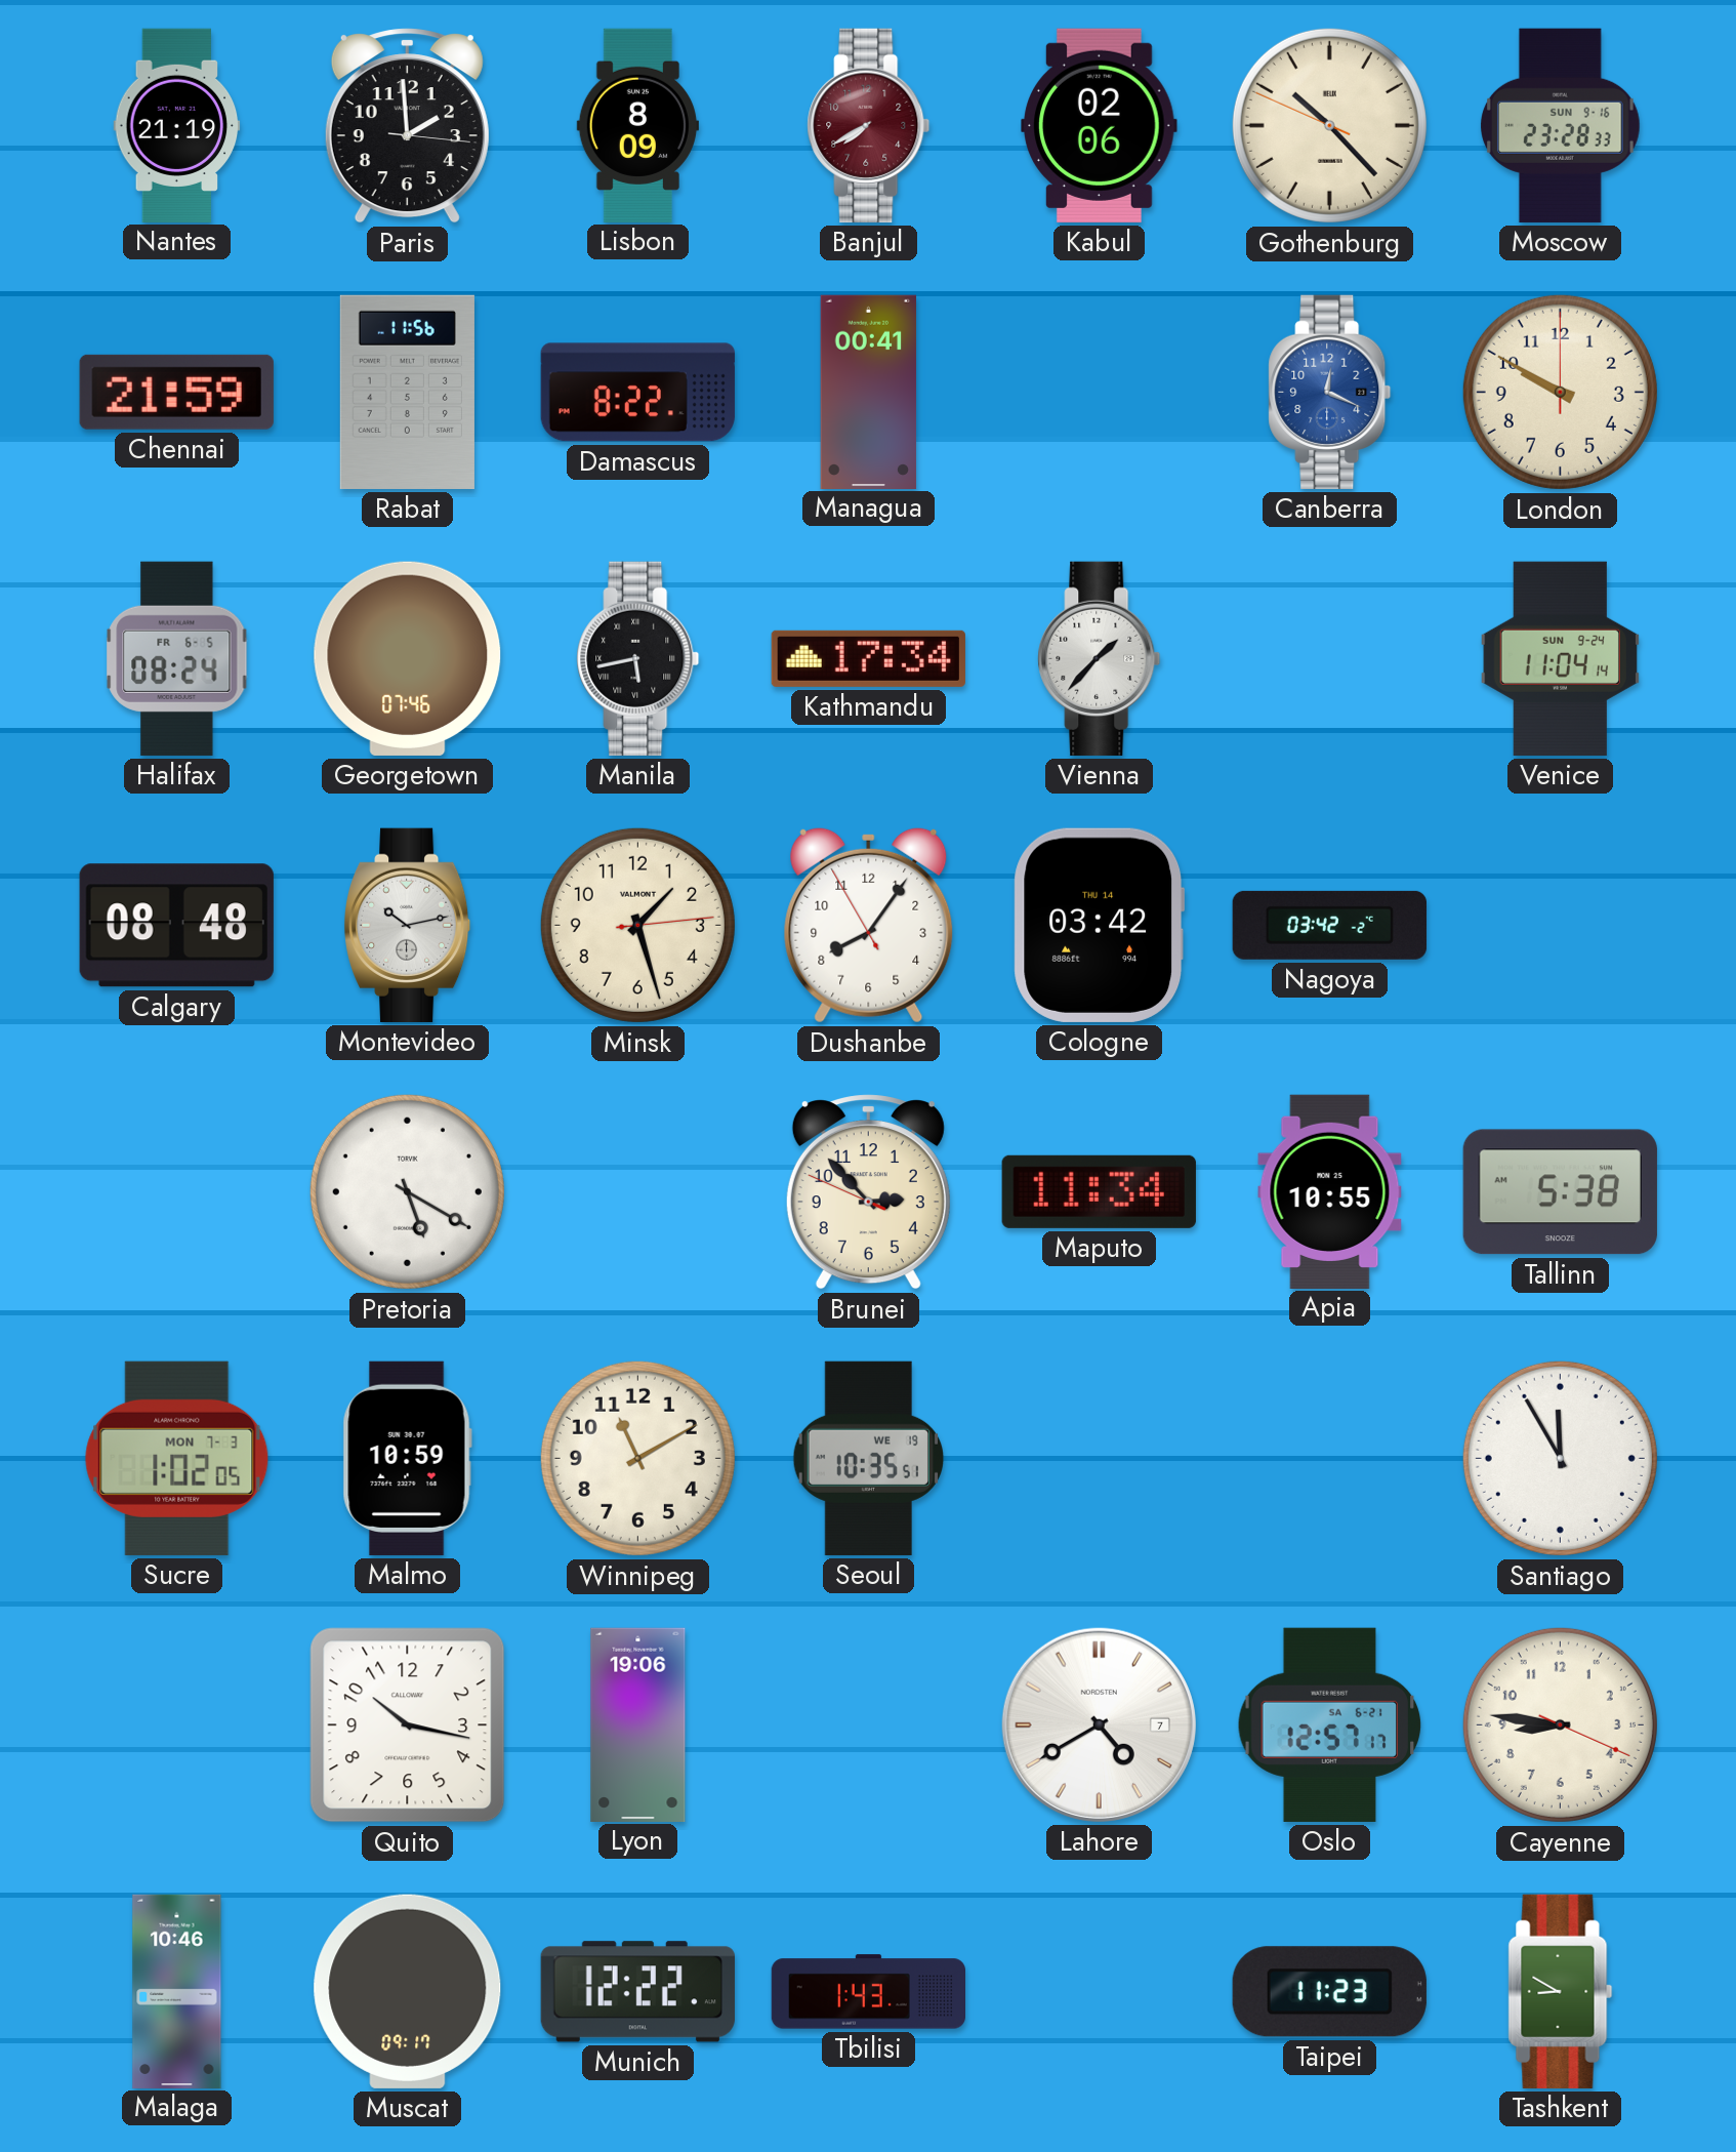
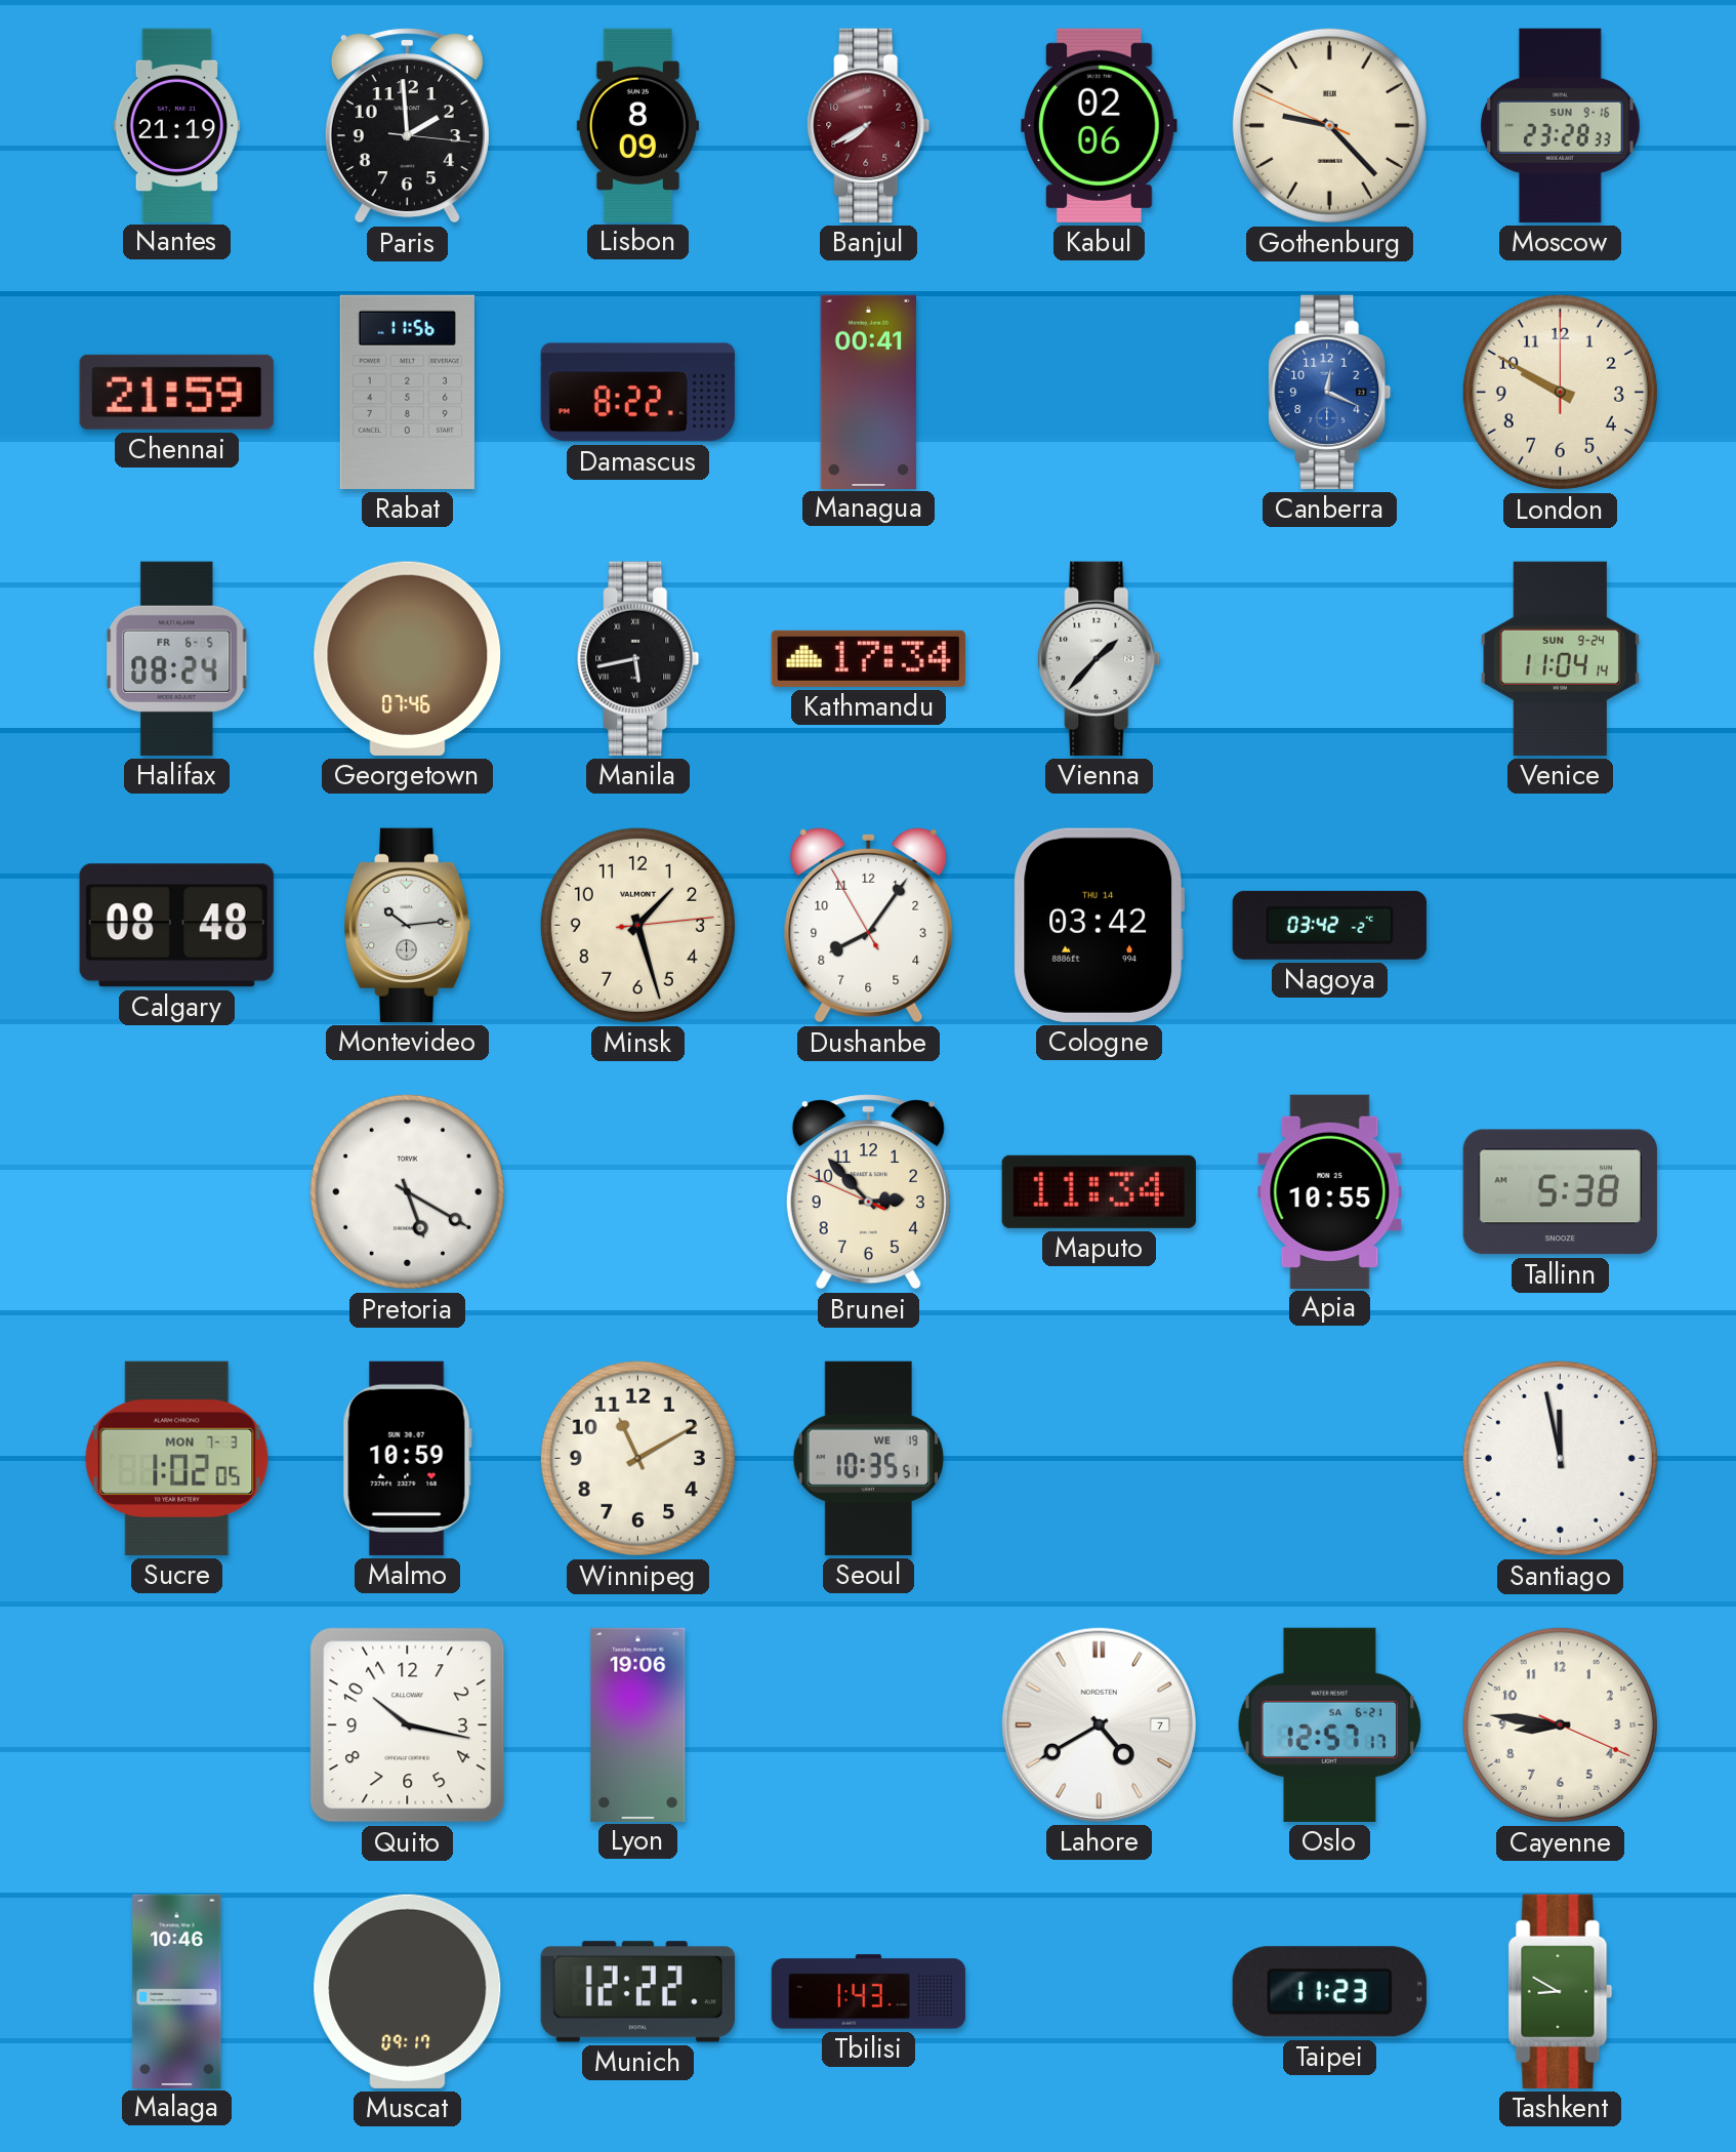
Gothenburg: 10:22 -> 9:22 (1329, 125)
Montevideo: 10:13 -> 10:14 (407, 925)
Santiago: 11:55 -> 11:58 (1560, 1458)
